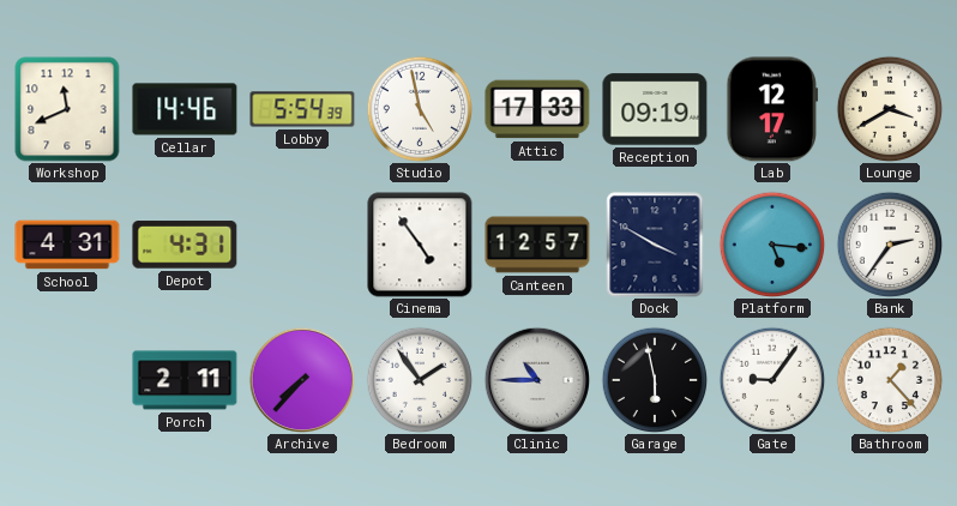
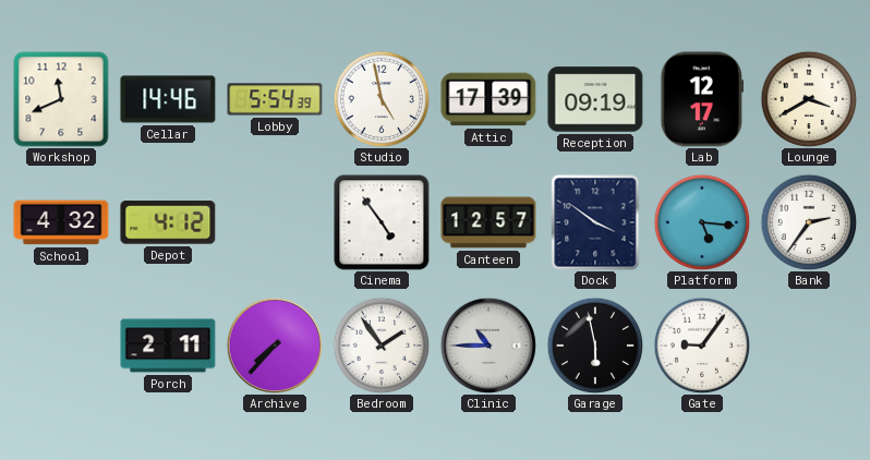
Attic: 17:33 -> 17:39 (488, 99)
School: 4:31 -> 4:32 (61, 222)
Depot: 4:31 -> 4:12 (168, 222)
Dock: 3:50 -> 3:51 (595, 222)
Bathroom: 1:23 -> none (890, 380)
